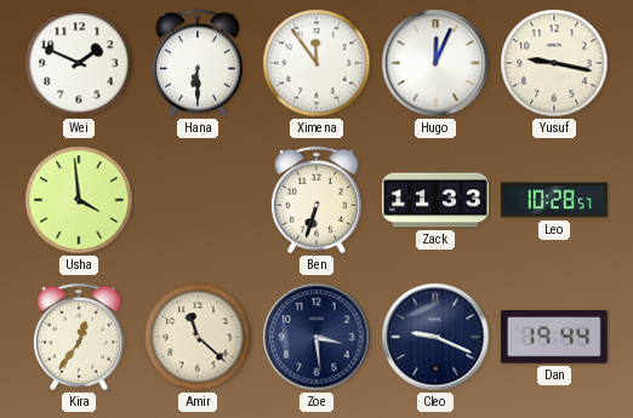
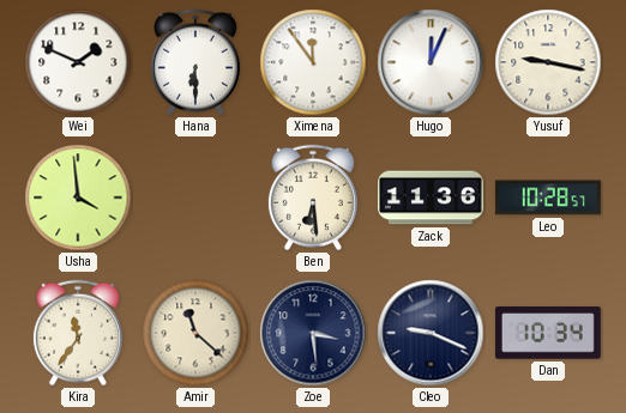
Ben: 6:33 -> 6:29 (313, 198)
Zack: 11:33 -> 11:36 (432, 198)
Kira: 12:36 -> 11:36 (78, 333)
Dan: 19:44 -> 10:34 (548, 333)
